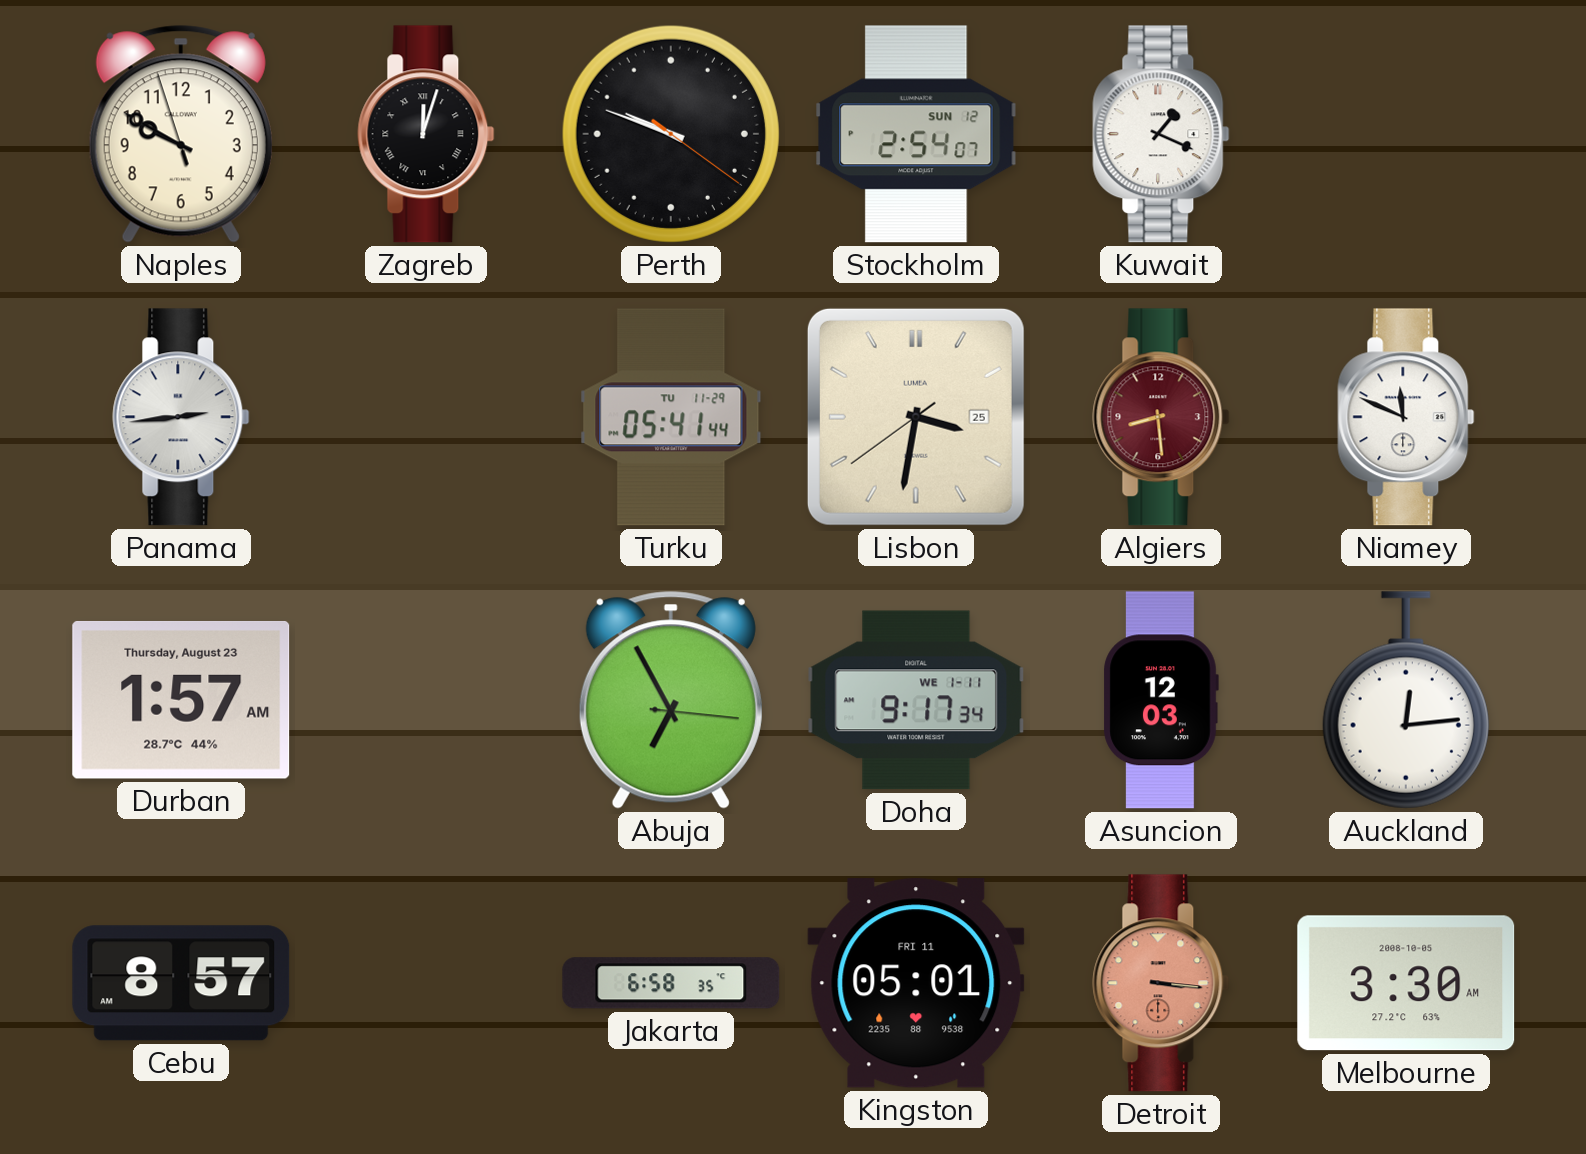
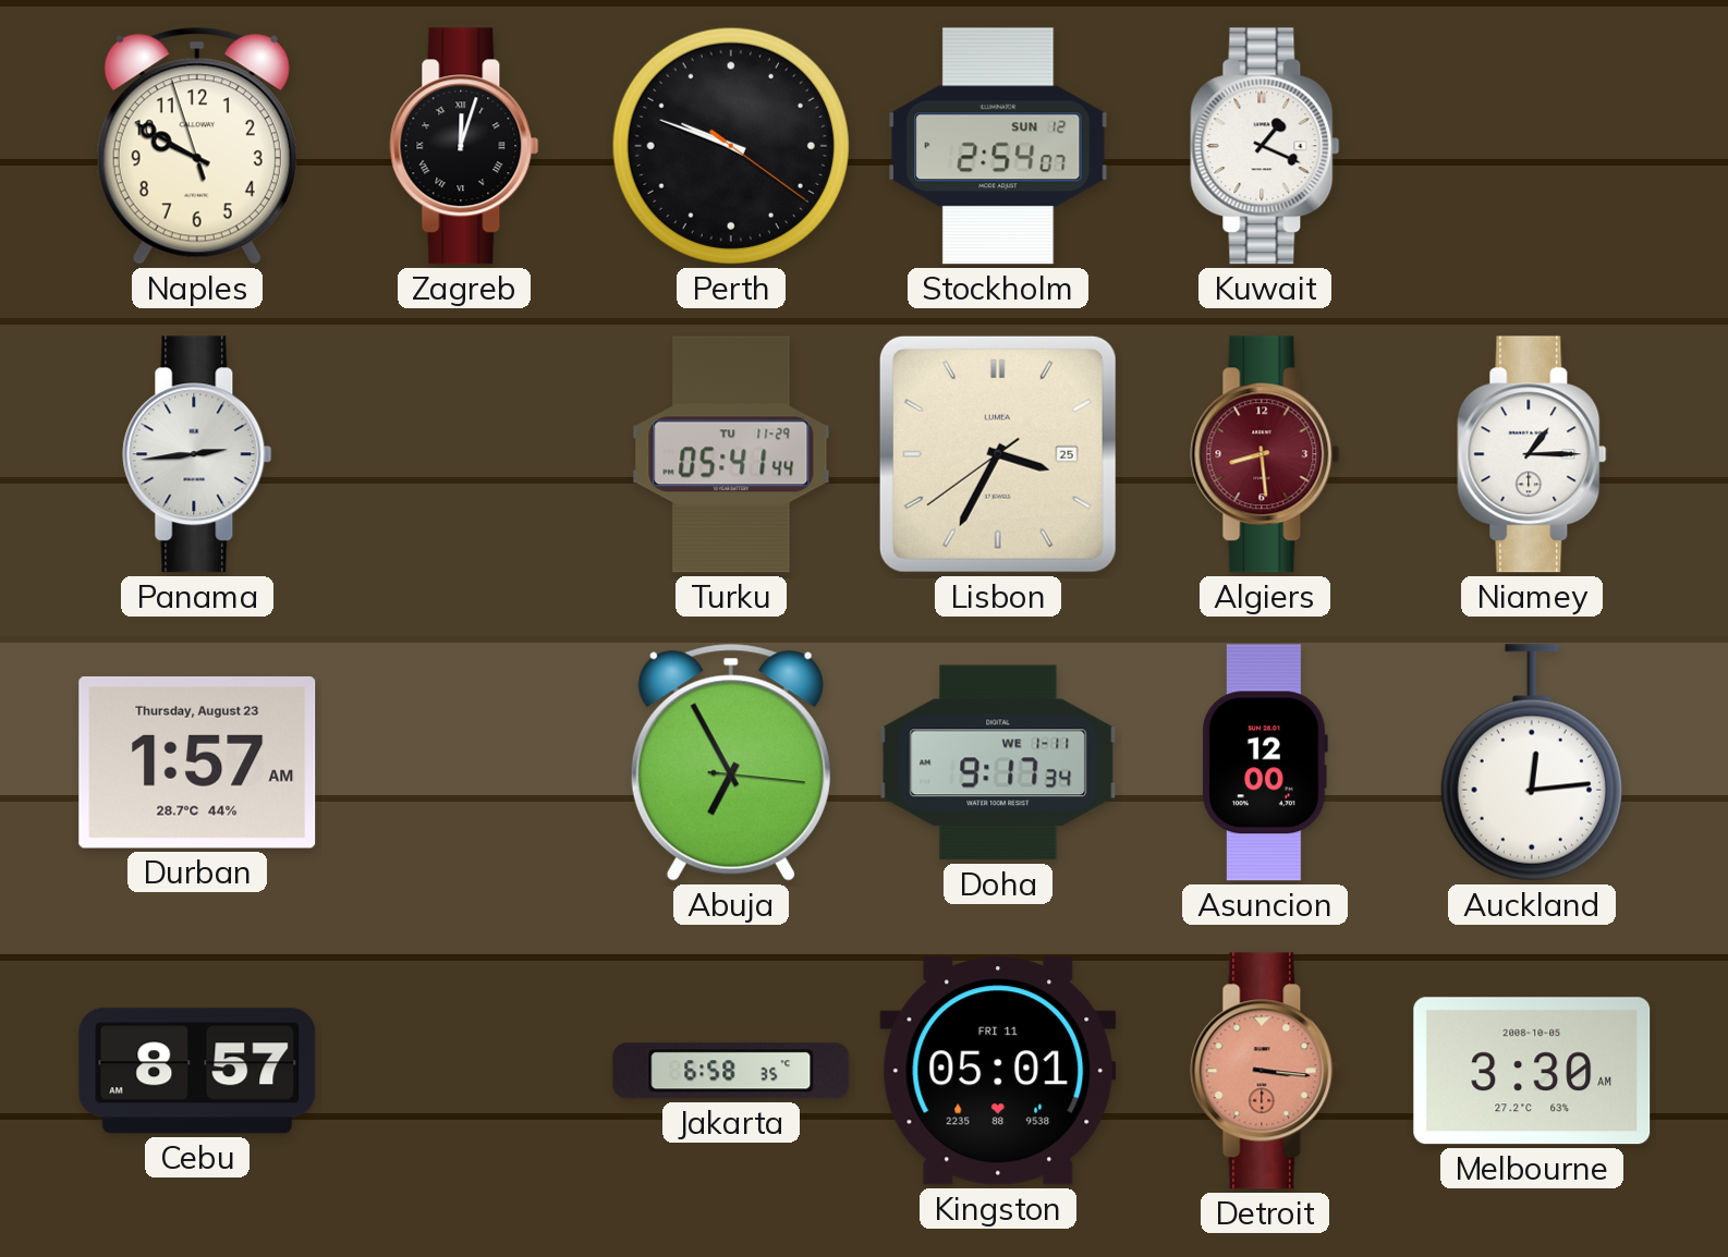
Lisbon: 3:31 -> 3:34 (998, 454)
Niamey: 11:49 -> 1:15 (1532, 454)
Asuncion: 12:03 -> 12:00 (1265, 762)
